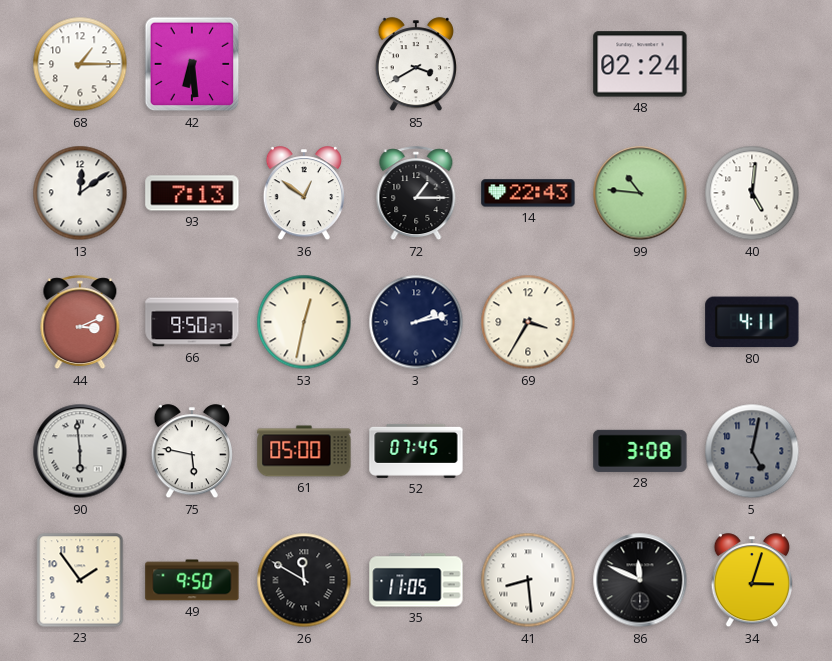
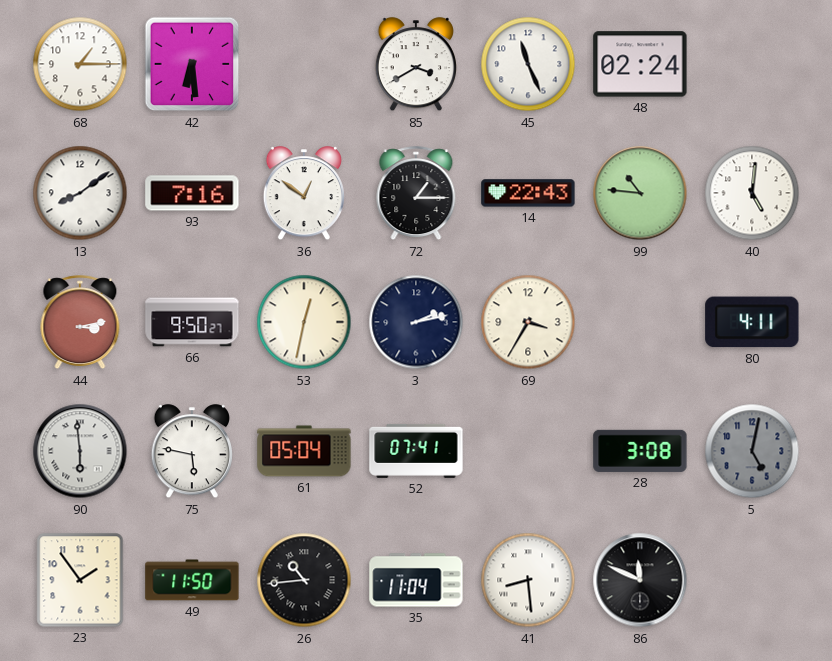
45: none -> 11:26 (528, 64)
13: 12:09 -> 8:09 (80, 193)
93: 7:13 -> 7:16 (192, 193)
44: 3:11 -> 3:13 (80, 323)
61: 05:00 -> 05:04 (304, 451)
52: 07:45 -> 07:41 (416, 451)
49: 9:50 -> 11:50 (192, 580)
26: 11:50 -> 10:44 (304, 580)
35: 11:05 -> 11:04 (416, 580)
34: 3:03 -> none (752, 581)
